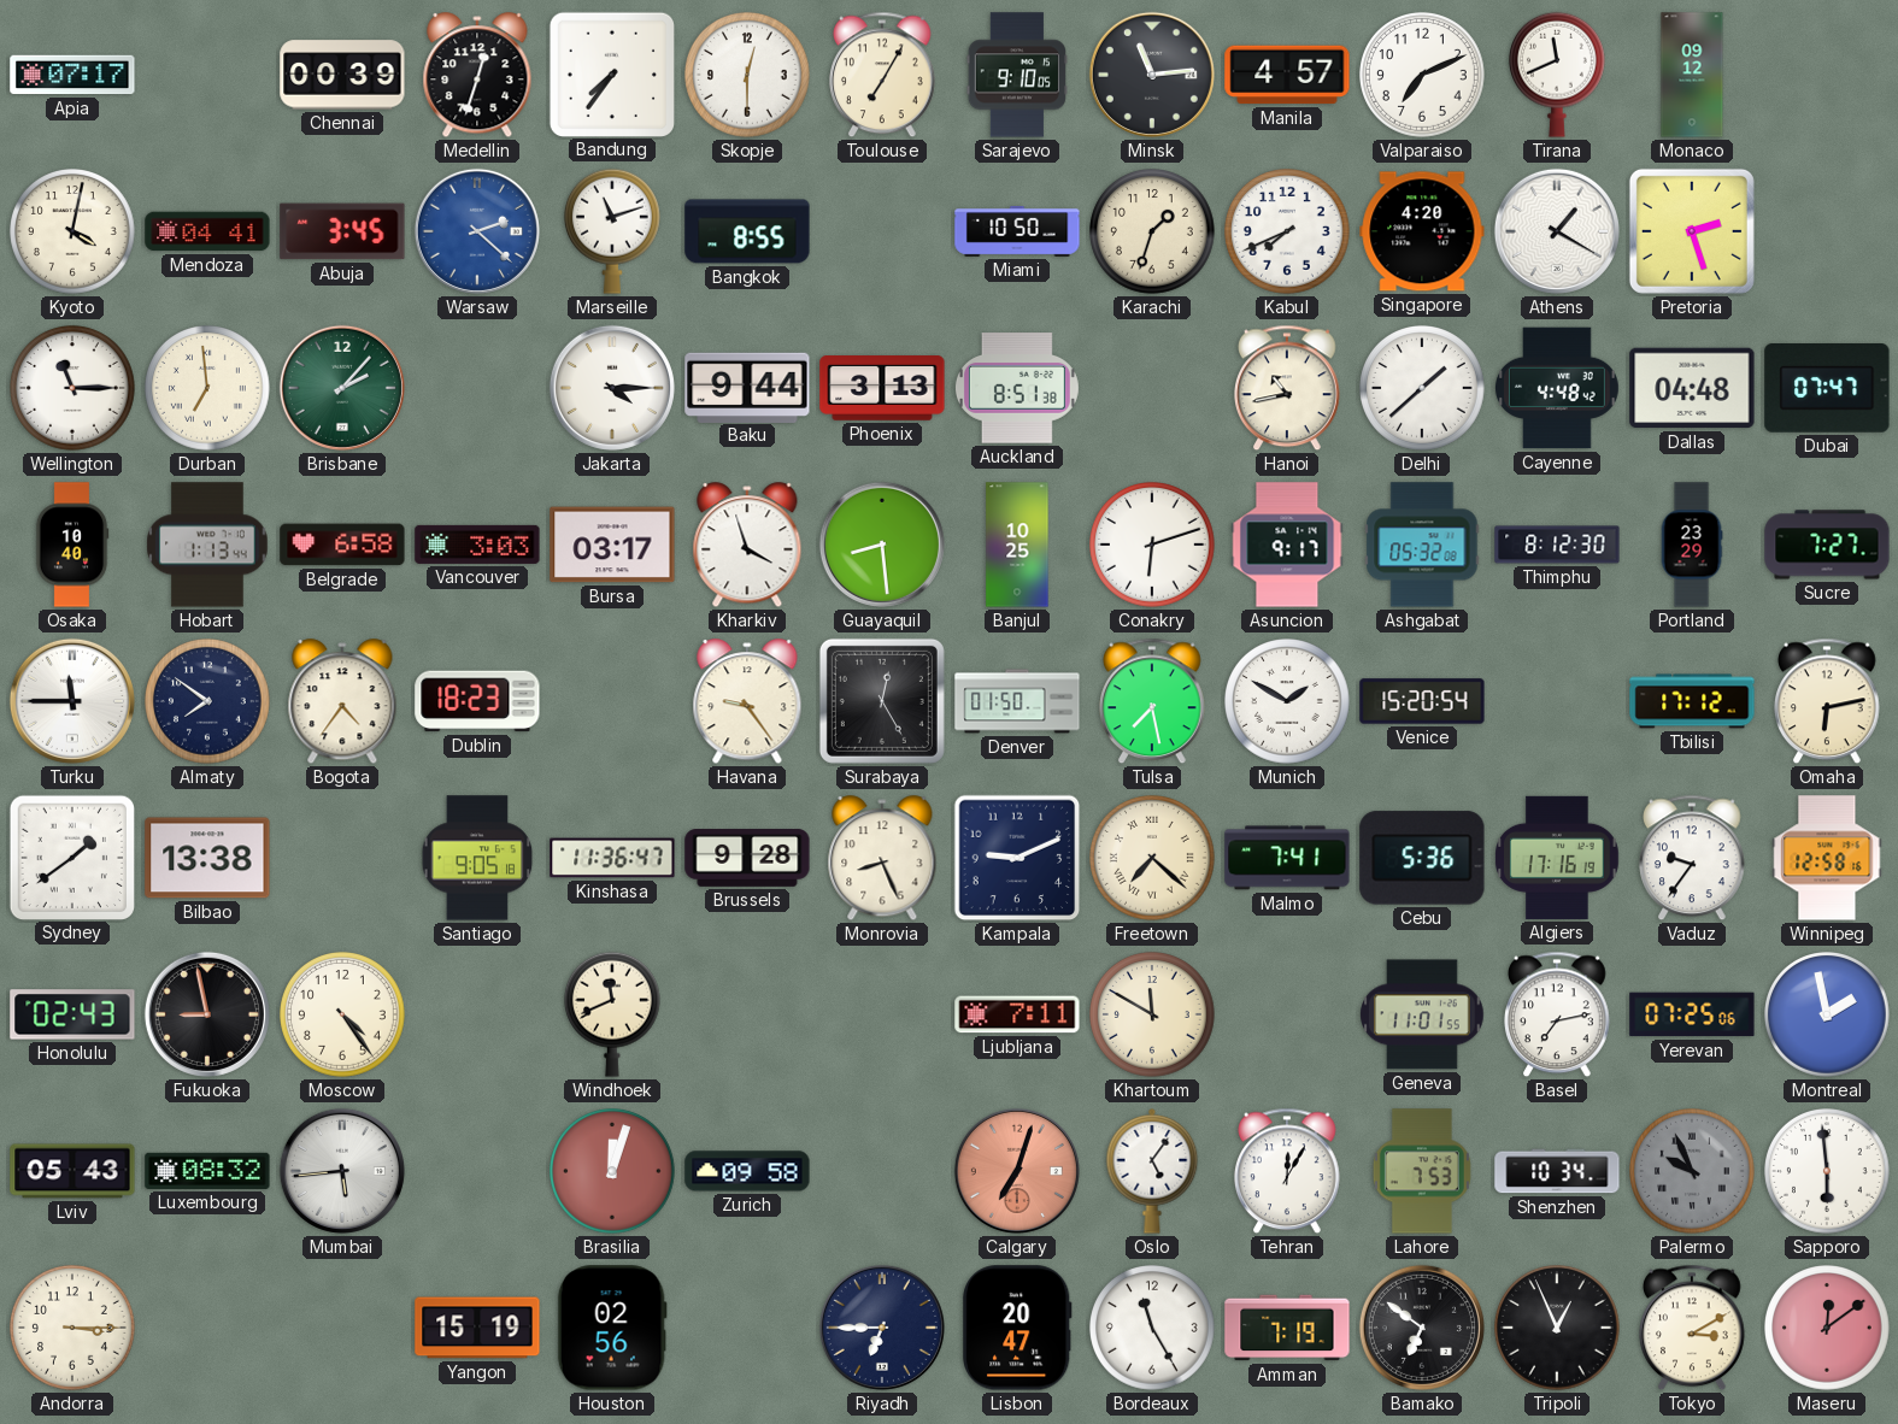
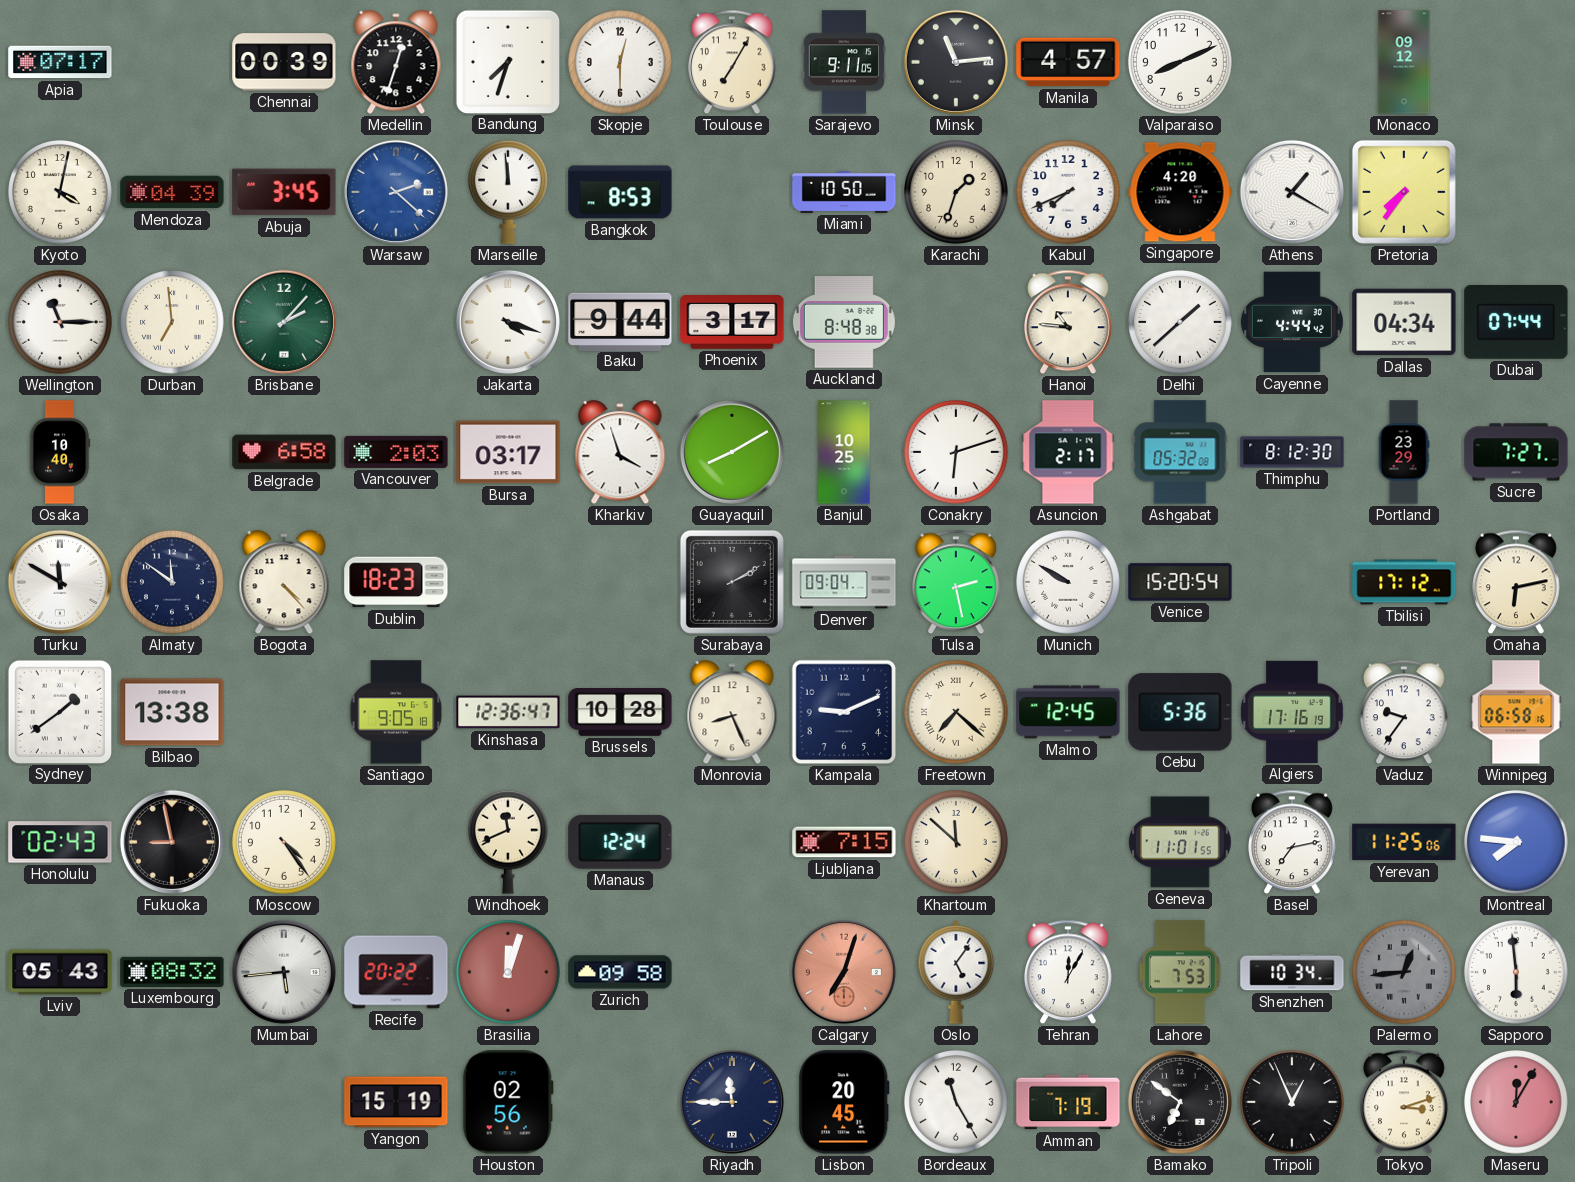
Bandung: 7:36 -> 7:33 (507, 61)
Sarajevo: 9:10 -> 9:11 (843, 62)
Valparaiso: 7:11 -> 8:11 (1181, 63)
Tirana: 11:41 -> none (1557, 75)
Mendoza: 04:41 -> 04:39 (172, 192)
Marseille: 11:12 -> 11:59 (508, 192)
Bangkok: 8:55 -> 8:53 (620, 192)
Pretoria: 2:27 -> 7:36 (1404, 192)
Jakarta: 4:15 -> 4:18 (508, 322)
Phoenix: 3:13 -> 3:17 (732, 323)
Auckland: 8:51 -> 8:48 (844, 322)
Hanoi: 10:43 -> 10:46 (1069, 322)
Cayenne: 4:48 -> 4:44 (1292, 322)
Dallas: 04:48 -> 04:34 (1404, 322)
Dubai: 07:47 -> 07:44 (1516, 323)
Hobart: 1:13 -> none (207, 545)
Vancouver: 3:03 -> 2:03 (396, 452)
Guayaquil: 8:29 -> 8:10 (732, 452)
Asuncion: 9:17 -> 2:17 (1068, 452)
Turku: 11:45 -> 11:50 (60, 582)
Almaty: 7:51 -> 11:51 (173, 583)
Bogota: 4:36 -> 4:23 (284, 583)
Havana: 9:24 -> none (747, 702)
Surabaya: 12:25 -> 2:10 (732, 582)
Denver: 01:50 -> 09:04 (844, 582)
Tulsa: 7:28 -> 2:28 (957, 582)
Munich: 1:50 -> 9:50 (1069, 583)
Kinshasa: 11:36 -> 12:36 (508, 712)
Brussels: 9:28 -> 10:28 (620, 713)
Malmo: 7:41 -> 12:45 (1068, 712)
Winnipeg: 12:58 -> 06:58 (1516, 712)
Manaus: none -> 12:24 (620, 842)
Ljubljana: 7:11 -> 7:15 (844, 842)
Khartoum: 11:50 -> 11:52 (957, 843)
Yerevan: 07:25 -> 11:25 (1404, 842)
Montreal: 1:58 -> 7:46 (1517, 843)
Recife: none -> 20:22 (396, 972)
Palermo: 9:56 -> 12:44 (1405, 973)
Andorra: 3:15 -> none (74, 1329)
Riyadh: 6:45 -> 11:45 (732, 1102)
Lisbon: 20:47 -> 20:45 (844, 1102)
Tokyo: 3:10 -> 3:12 (1405, 1102)
Maseru: 12:09 -> 12:05 (1517, 1103)
